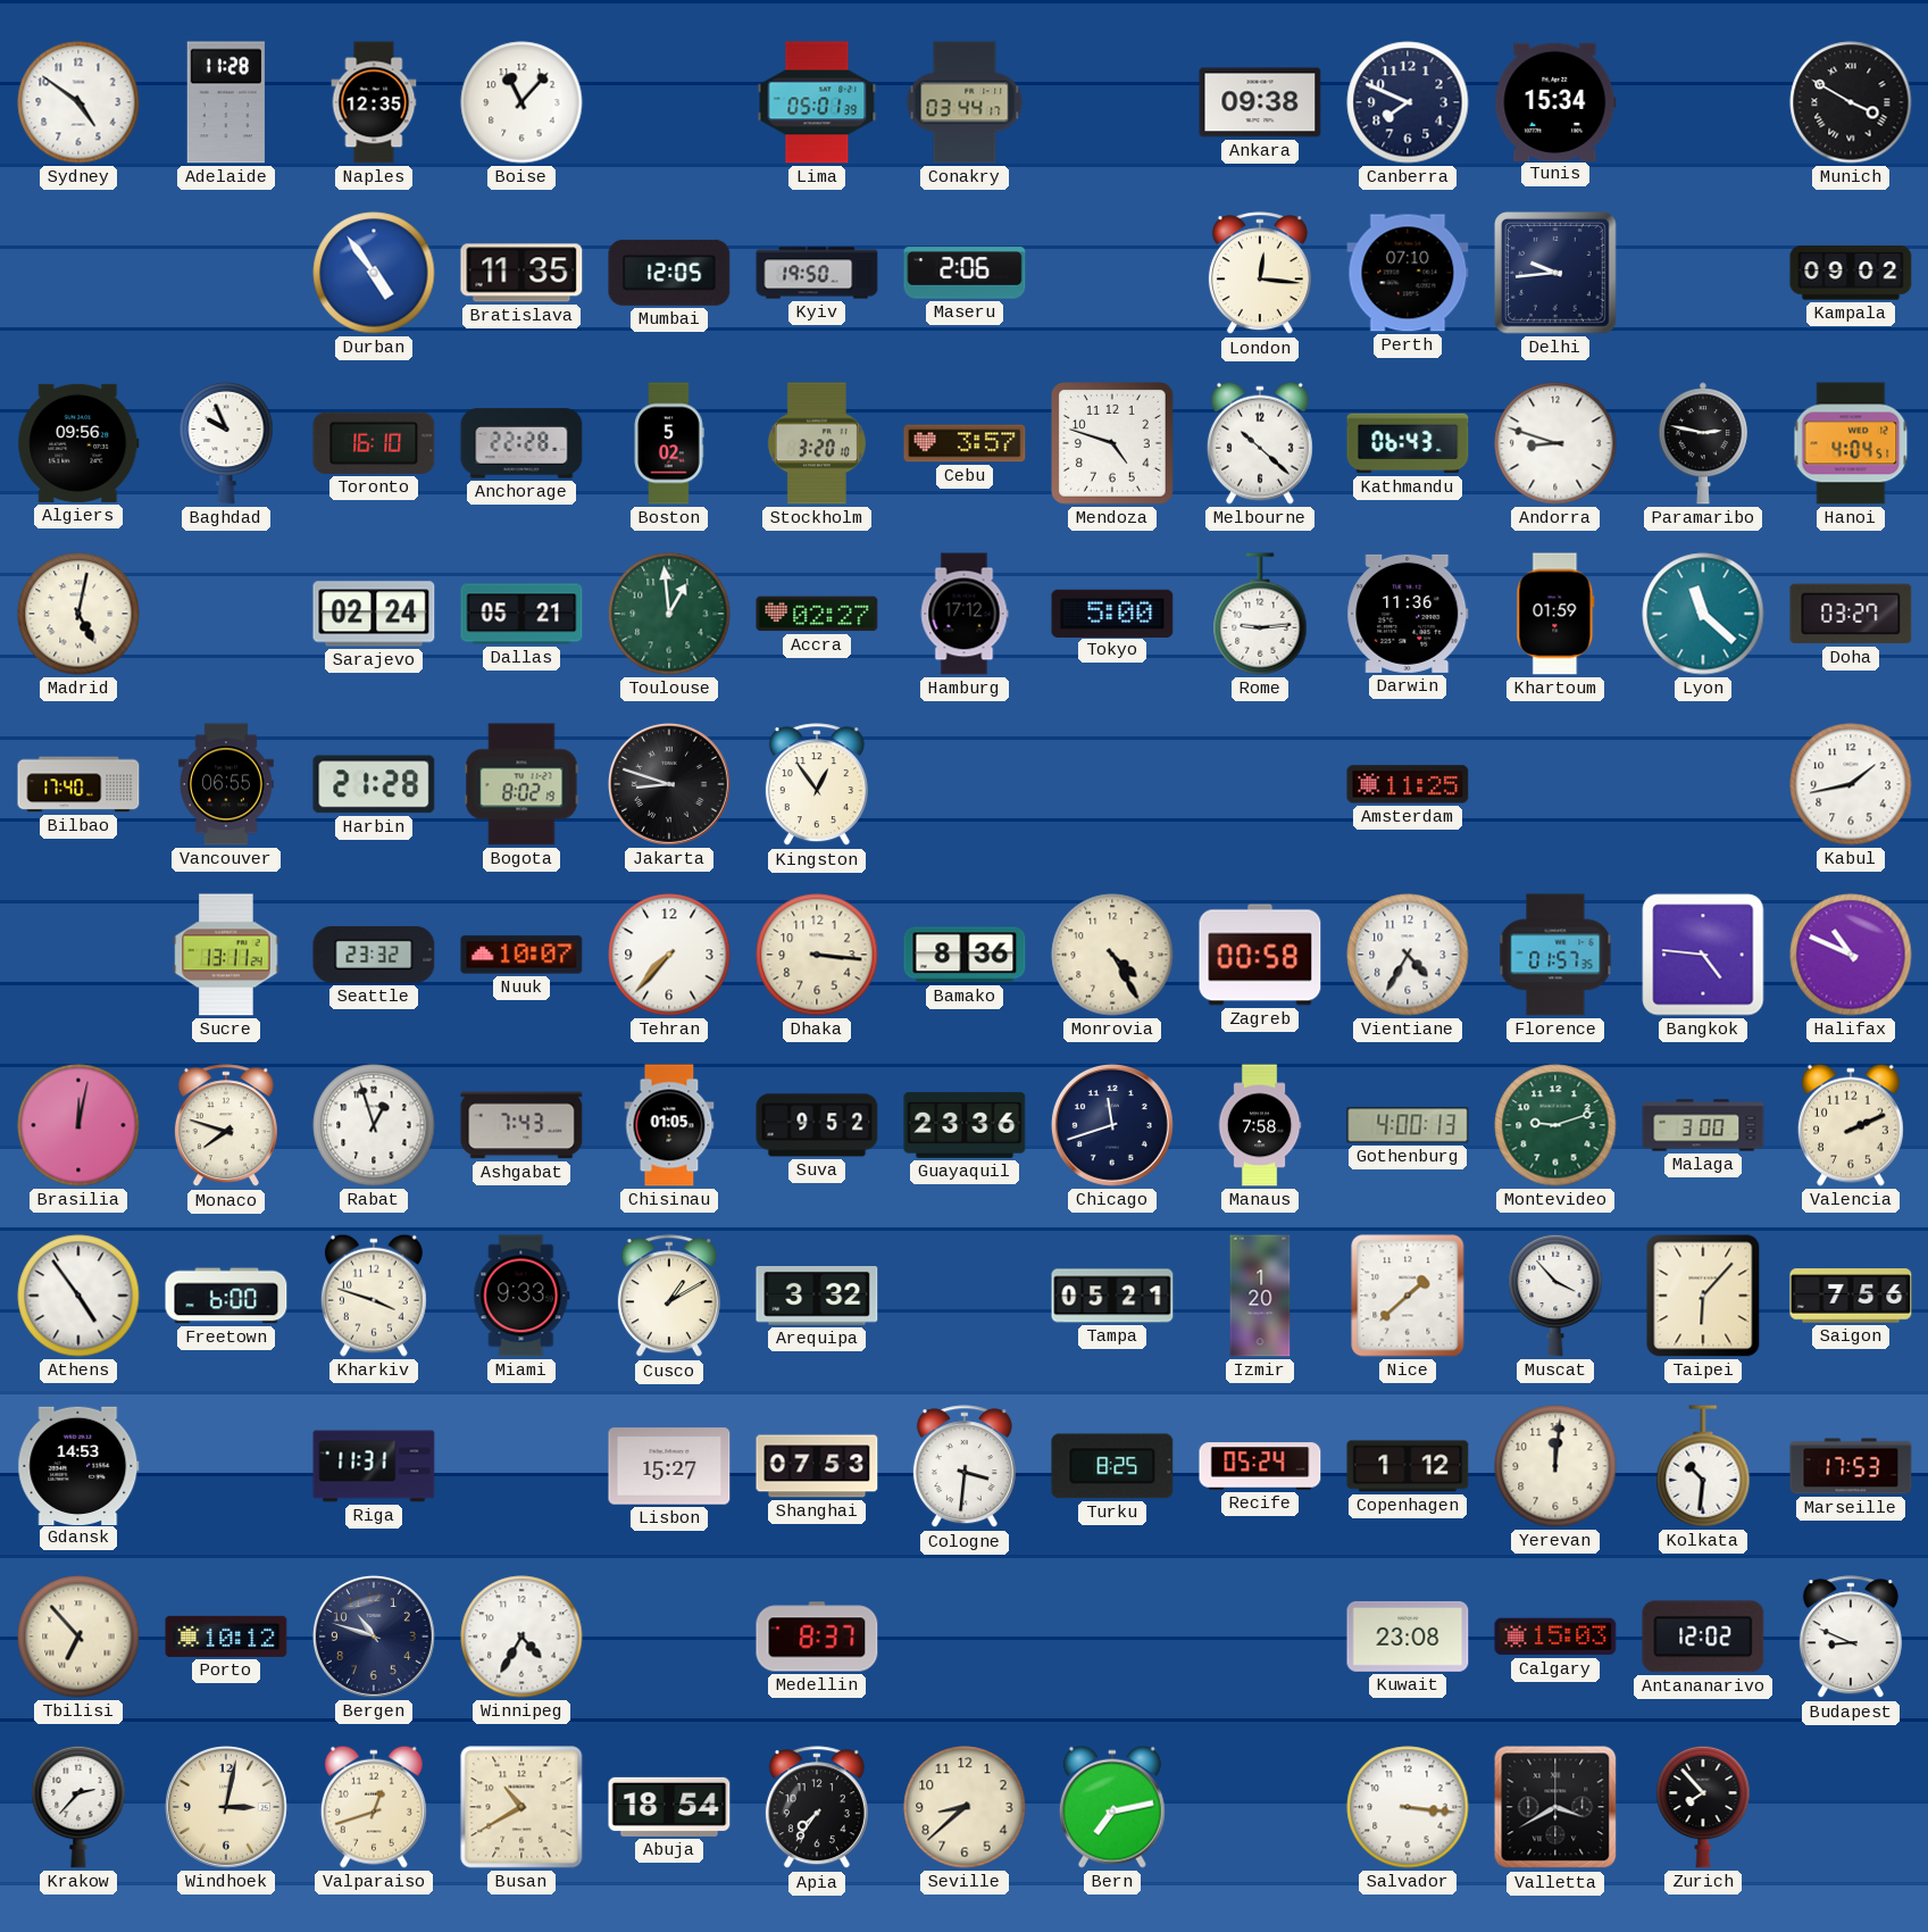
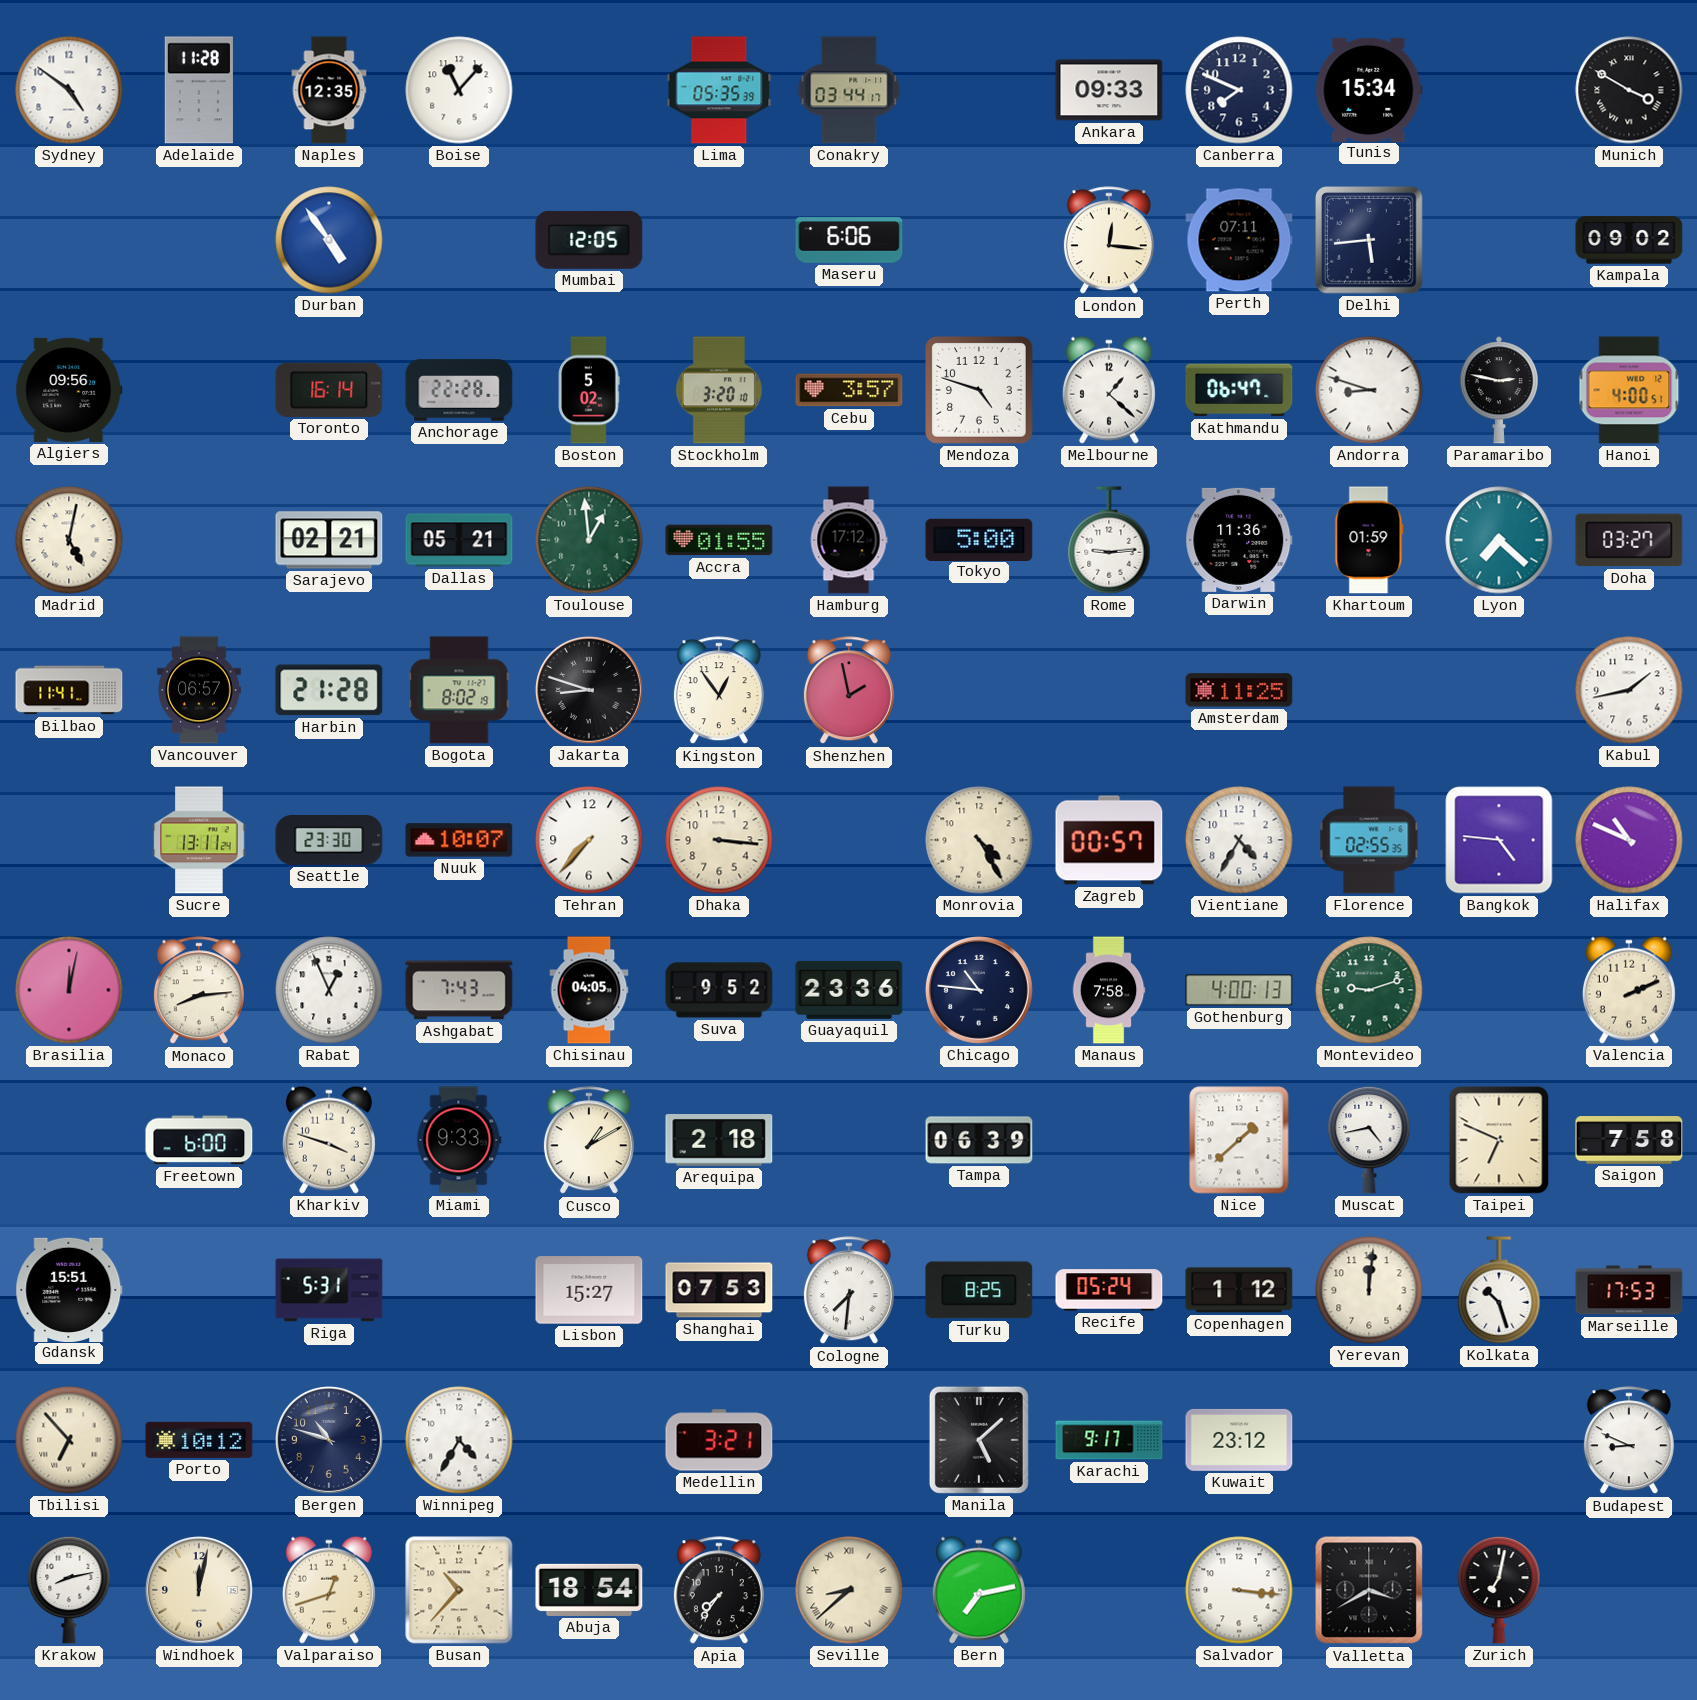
Lima: 05:01 -> 05:35 (719, 90)
Ankara: 09:38 -> 09:33 (1109, 90)
Bratislava: 11:35 -> none (521, 273)
Kyiv: 19:50 -> none (817, 273)
Maseru: 2:06 -> 6:06 (849, 240)
Perth: 07:10 -> 07:11 (1239, 240)
Delhi: 9:44 -> 5:44 (1370, 241)
Baghdad: 9:56 -> none (226, 443)
Toronto: 16:10 -> 16:14 (329, 390)
Melbourne: 10:22 -> 1:22 (1109, 390)
Kathmandu: 06:43 -> 06:47 (1239, 390)
Hanoi: 4:04 -> 4:00 (1629, 390)
Sarajevo: 02:24 -> 02:21 (329, 540)
Accra: 02:27 -> 01:55 (719, 540)
Lyon: 11:22 -> 7:22 (1499, 540)
Bilbao: 17:40 -> 11:41 (69, 690)
Vancouver: 06:55 -> 06:57 (200, 690)
Shenzhen: none -> 1:58 (849, 691)
Seattle: 23:32 -> 23:30 (329, 840)
Bamako: 8:36 -> none (965, 955)
Zagreb: 00:58 -> 00:57 (1109, 840)
Florence: 01:57 -> 02:55 (1369, 840)
Monaco: 7:48 -> 8:14 (199, 991)
Rabat: 12:57 -> 12:56 (329, 990)
Chisinau: 01:05 -> 04:05 (589, 990)
Chicago: 11:42 -> 10:46 (979, 990)
Malaga: 3:00 -> none (1703, 1125)
Athens: 4:54 -> none (78, 1296)
Arequipa: 3:32 -> 2:18 (719, 1141)
Tampa: 05:21 -> 06:39 (979, 1140)
Izmir: 1:20 -> none (1260, 1296)
Muscat: 3:53 -> 4:43 (1369, 1140)
Taipei: 6:07 -> 6:49 (1499, 1140)
Saigon: 7:56 -> 7:58 (1629, 1140)
Gdansk: 14:53 -> 15:51 (69, 1289)
Riga: 11:31 -> 5:31 (329, 1290)
Cologne: 3:31 -> 7:31 (849, 1291)
Kolkata: 10:31 -> 10:27 (1499, 1290)
Medellin: 8:37 -> 3:21 (719, 1440)
Manila: none -> 5:08 (979, 1440)
Karachi: none -> 9:17 (1109, 1440)
Kuwait: 23:08 -> 23:12 (1239, 1440)
Calgary: 15:03 -> none (1555, 1637)
Antananarivo: 12:02 -> none (1703, 1637)
Krakow: 2:37 -> 8:13 (69, 1590)
Windhoek: 3:02 -> 12:02 (199, 1590)
Busan: 10:40 -> 10:37 (459, 1590)
Seville numerals: Arabic -> Roman (849, 1590)
Zurich: 7:53 -> 7:02 (1499, 1590)
